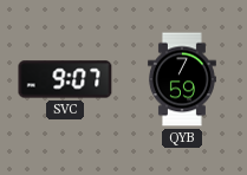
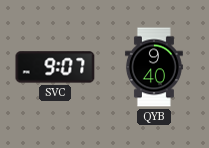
QYB: 7:59 -> 9:40 (154, 67)
